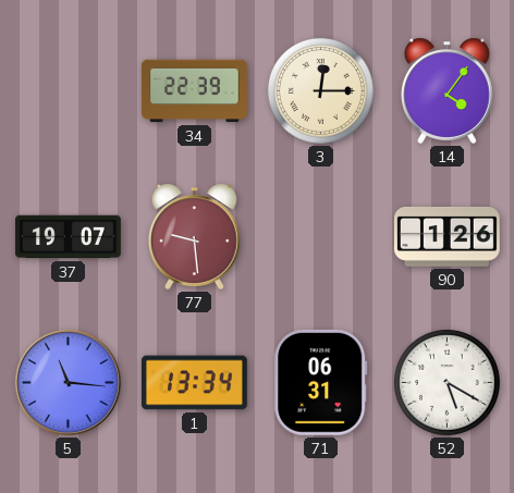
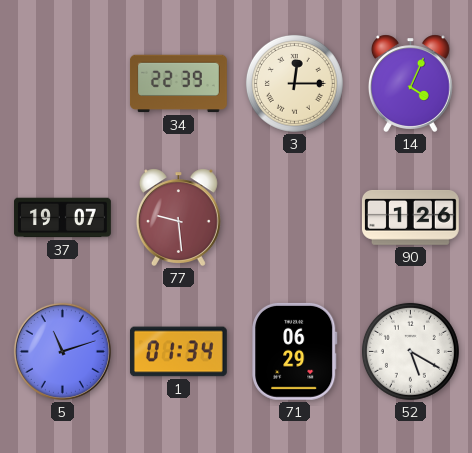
14: 4:06 -> 4:04 (410, 83)
5: 11:16 -> 11:12 (62, 351)
1: 13:34 -> 01:34 (178, 352)
71: 06:31 -> 06:29 (295, 351)
